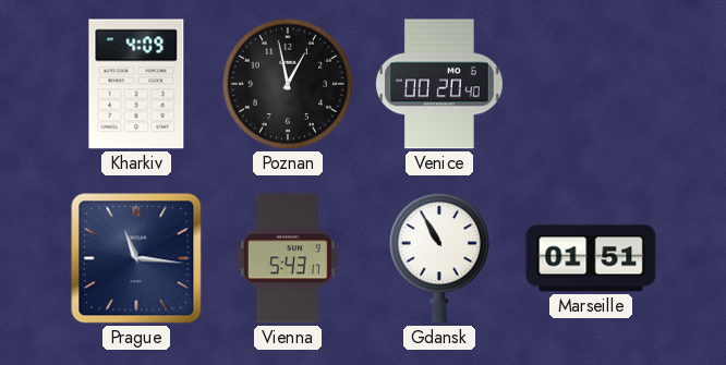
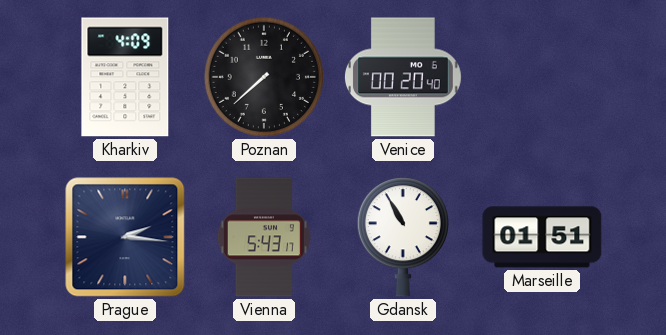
Poznan: 12:58 -> 7:38 (264, 77)
Prague: 11:16 -> 2:16 (125, 237)
